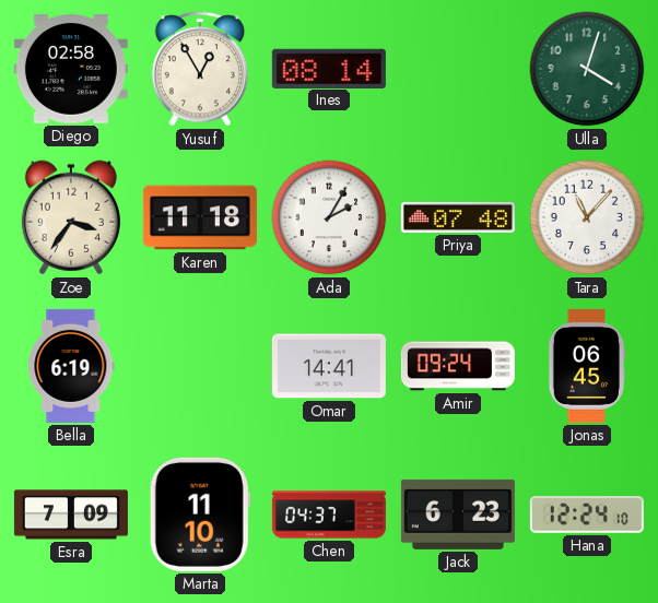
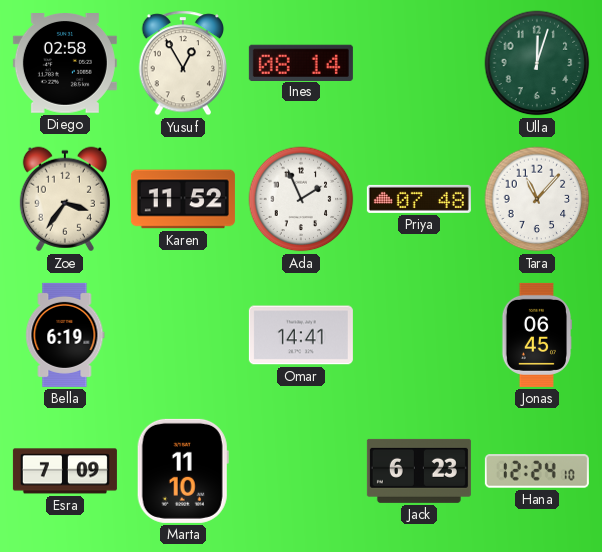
Ulla: 4:03 -> 12:03 (537, 63)
Karen: 11:18 -> 11:52 (183, 199)
Ada: 2:05 -> 1:56 (301, 199)
Amir: 09:24 -> none (458, 366)
Chen: 04:37 -> none (329, 515)
